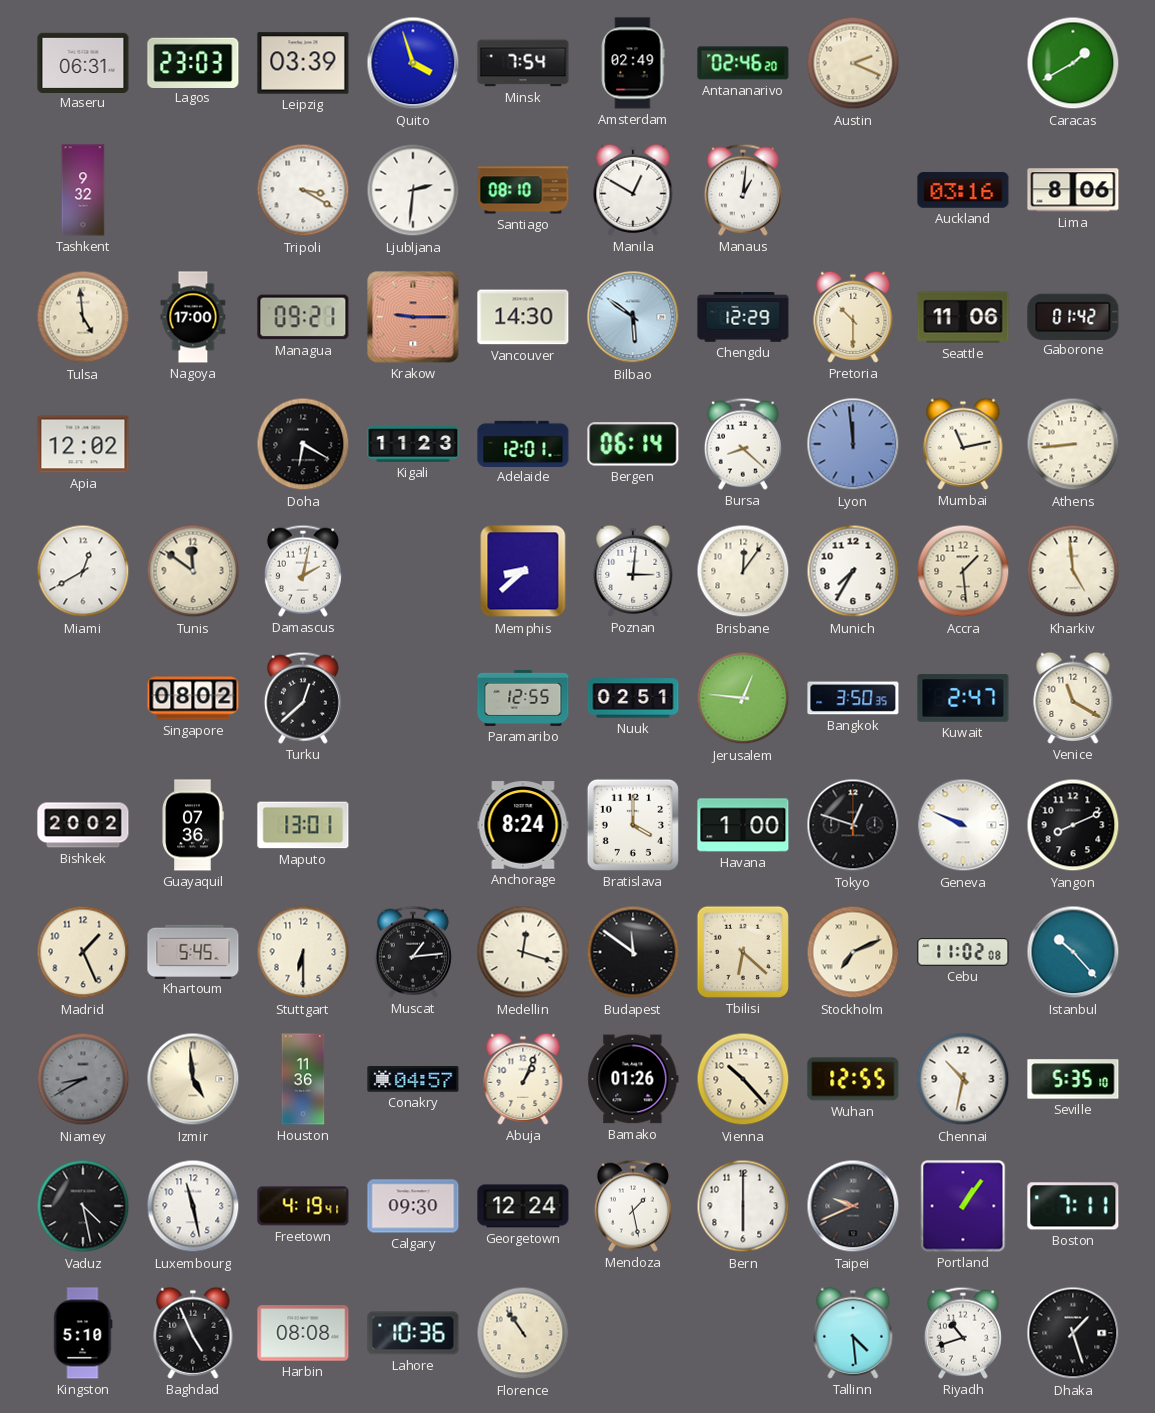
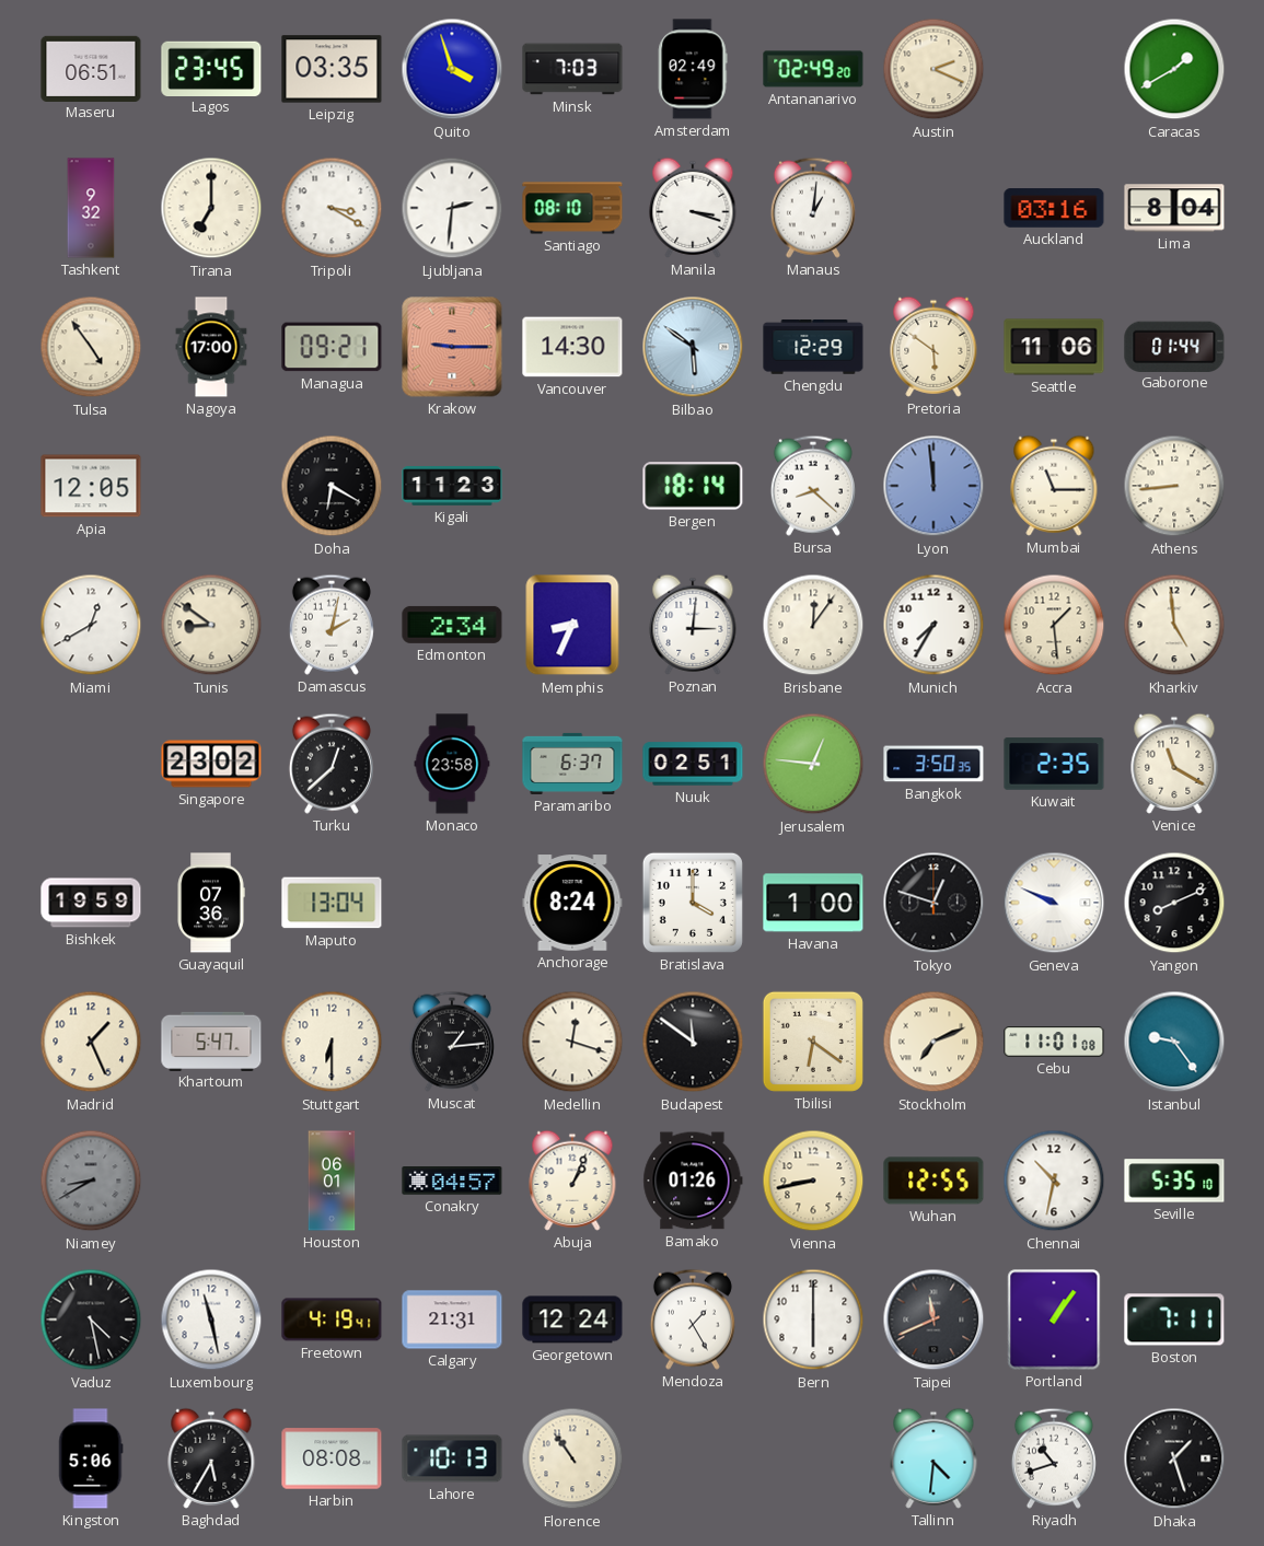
Maseru: 06:31 -> 06:51 (91, 68)
Lagos: 23:03 -> 23:45 (211, 68)
Leipzig: 03:39 -> 03:35 (332, 69)
Minsk: 7:54 -> 7:03 (572, 69)
Antananarivo: 02:46 -> 02:49 (813, 69)
Tirana: none -> 7:00 (211, 208)
Manila: 12:50 -> 3:18 (693, 208)
Lima: 8:06 -> 8:04 (1174, 208)
Tulsa: 4:59 -> 4:54 (91, 347)
Pretoria: 10:30 -> 5:51 (933, 347)
Gaborone: 01:42 -> 01:44 (1174, 346)
Apia: 12:02 -> 12:05 (91, 486)
Adelaide: 12:01 -> none (523, 443)
Bergen: 06:14 -> 18:14 (693, 486)
Mumbai: 11:13 -> 11:15 (1054, 486)
Tunis: 11:51 -> 8:51 (211, 625)
Edmonton: none -> 2:34 (452, 625)
Memphis: 8:38 -> 8:34 (572, 625)
Singapore: 08:02 -> 23:02 (211, 764)
Monaco: none -> 23:58 (452, 764)
Paramaribo: 12:55 -> 6:37 (572, 764)
Kuwait: 2:47 -> 2:35 (1054, 764)
Bishkek: 20:02 -> 19:59 (91, 903)
Maputo: 13:01 -> 13:04 (332, 903)
Khartoum: 5:45 -> 5:47 (211, 1041)
Tbilisi: 6:22 -> 6:21 (813, 1042)
Cebu: 11:02 -> 11:01 (1054, 1042)
Istanbul: 10:23 -> 9:24 (1174, 1042)
Izmir: 4:59 -> none (193, 1079)
Houston: 11:36 -> 06:01 (332, 1181)
Vienna: 10:23 -> 8:43 (813, 1181)
Calgary: 09:30 -> 21:31 (452, 1320)
Mendoza: 1:28 -> 1:25 (693, 1320)
Taipei: 9:41 -> 11:41 (933, 1320)
Kingston: 5:10 -> 5:06 (91, 1458)
Baghdad: 4:56 -> 5:35 (211, 1458)
Lahore: 10:36 -> 10:13 (452, 1458)
Tallinn: 4:29 -> 4:31 (933, 1458)
